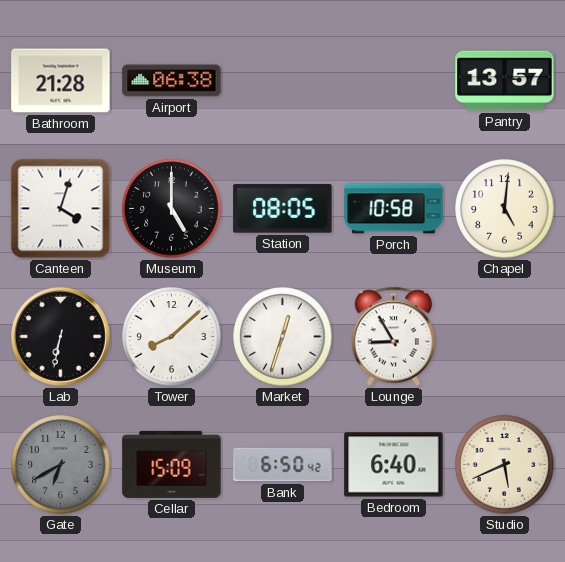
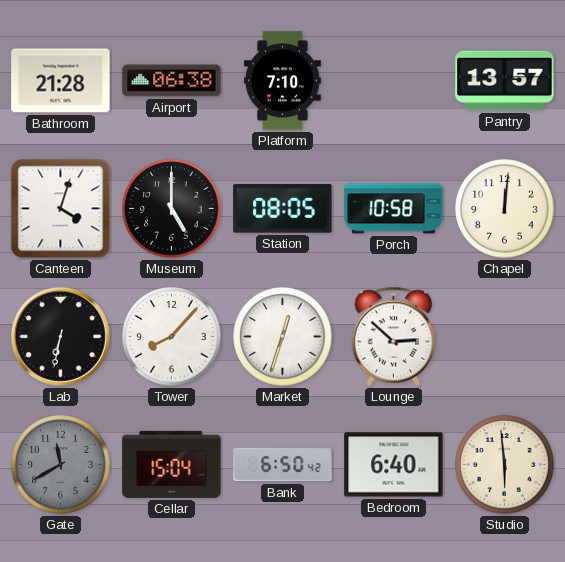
Platform: none -> 7:10 (282, 81)
Chapel: 5:01 -> 12:01 (505, 209)
Tower: 8:08 -> 8:07 (172, 337)
Lounge: 8:55 -> 2:52 (394, 337)
Gate: 6:40 -> 11:40 (61, 465)
Cellar: 15:09 -> 15:04 (172, 464)
Studio: 5:41 -> 5:59 (505, 465)
